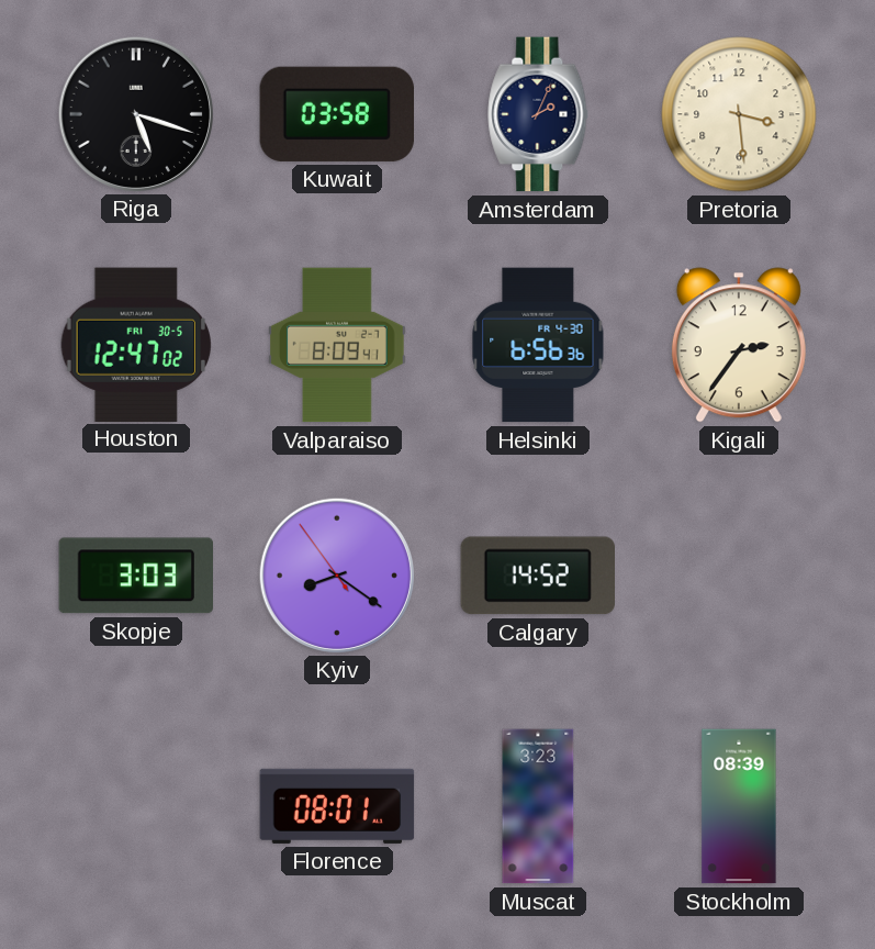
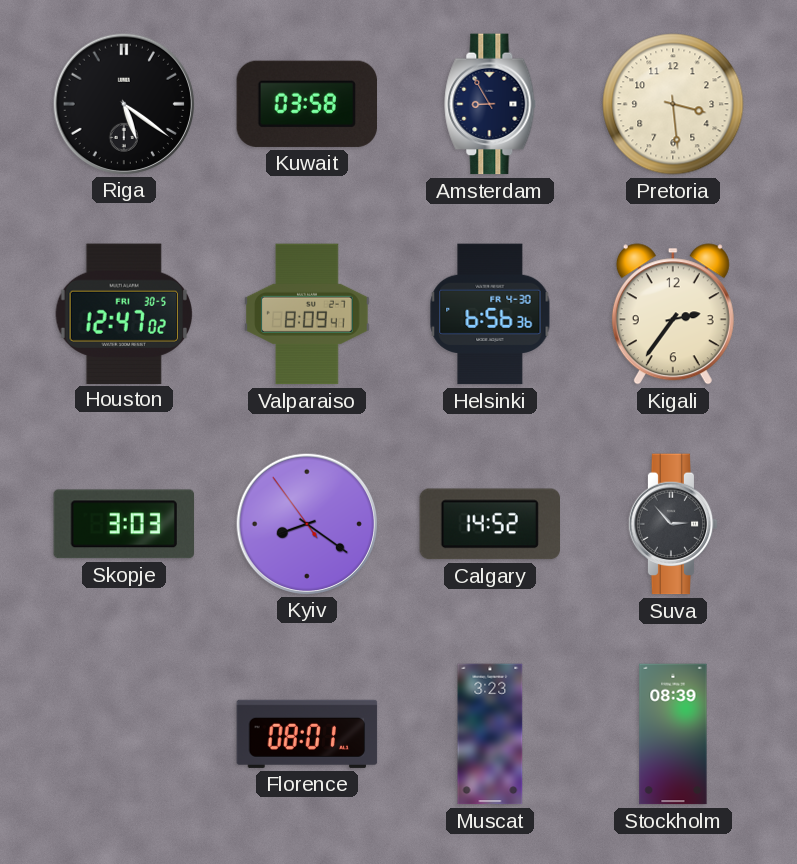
Riga: 5:18 -> 5:21 (123, 103)
Amsterdam: 2:04 -> 8:55 (490, 104)
Suva: none -> 2:53 (673, 524)
